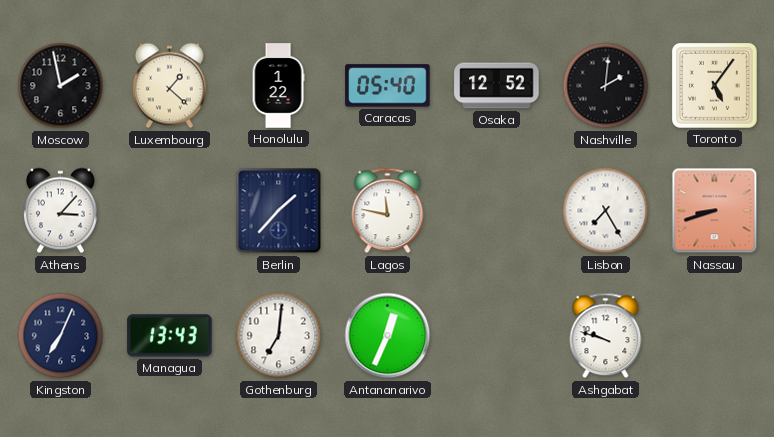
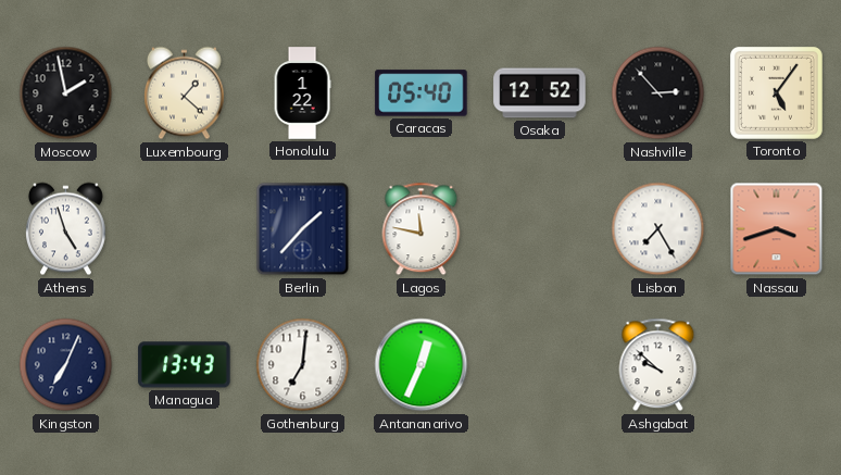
Nashville: 2:01 -> 2:53 (658, 93)
Athens: 3:07 -> 4:57 (65, 229)
Nassau: 8:42 -> 3:42 (777, 229)
Ashgabat: 9:48 -> 9:52 (658, 365)
